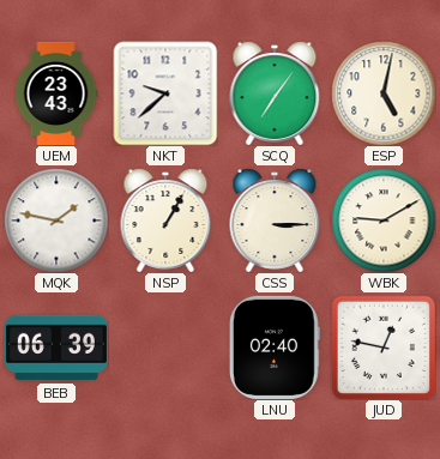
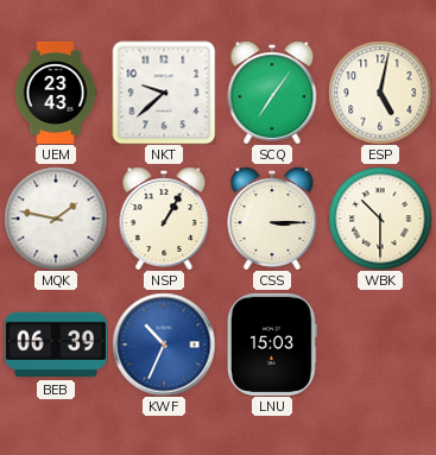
WBK: 9:10 -> 10:30 (380, 219)
KWF: none -> 10:34 (164, 345)
LNU: 02:40 -> 15:03 (272, 345)
JUD: 12:47 -> none (384, 348)
